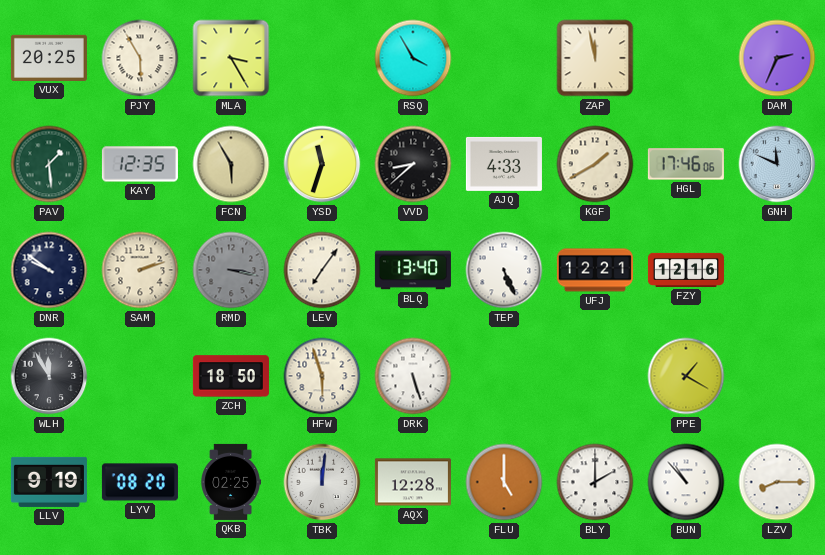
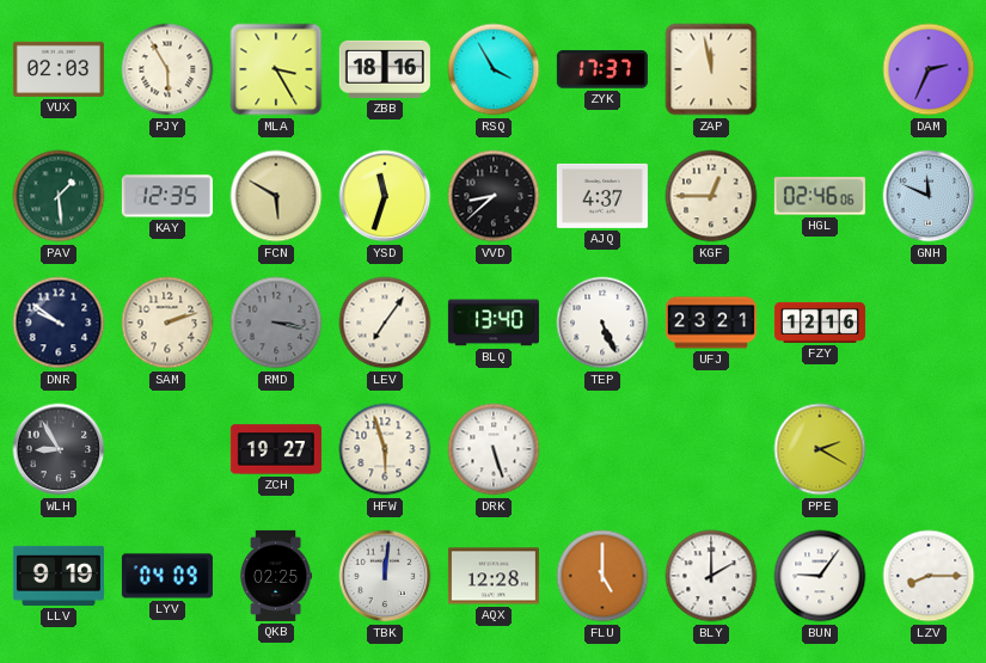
VUX: 20:25 -> 02:03 (59, 69)
ZBB: none -> 18:16 (385, 69)
ZYK: none -> 17:37 (602, 69)
FCN: 5:55 -> 5:50 (276, 196)
AJQ: 4:33 -> 4:37 (602, 196)
KGF: 1:40 -> 12:45 (711, 196)
HGL: 17:46 -> 02:46 (820, 196)
UFJ: 12:21 -> 23:21 (711, 323)
WLH: 11:55 -> 8:55 (59, 449)
ZCH: 18:50 -> 19:27 (276, 449)
PPE: 1:20 -> 2:20 (820, 449)
LYV: 08:20 -> 04:09 (167, 576)
BUN: 10:53 -> 9:06 (820, 576)
